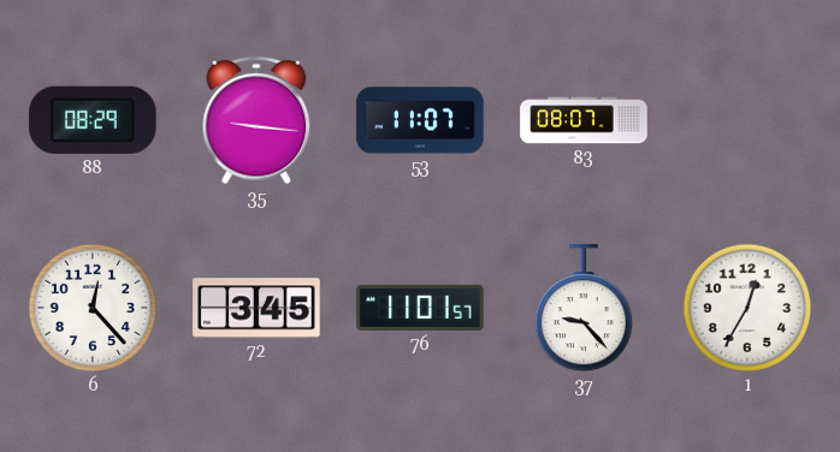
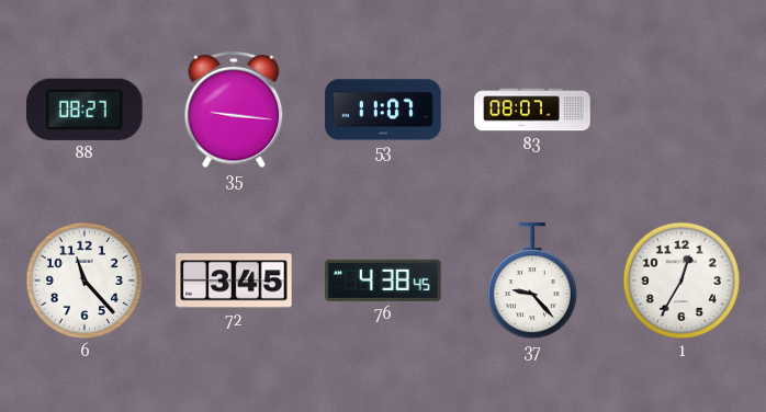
88: 08:29 -> 08:27 (86, 110)
6: 12:23 -> 11:23 (85, 281)
76: 11:01 -> 4:38 (383, 281)
